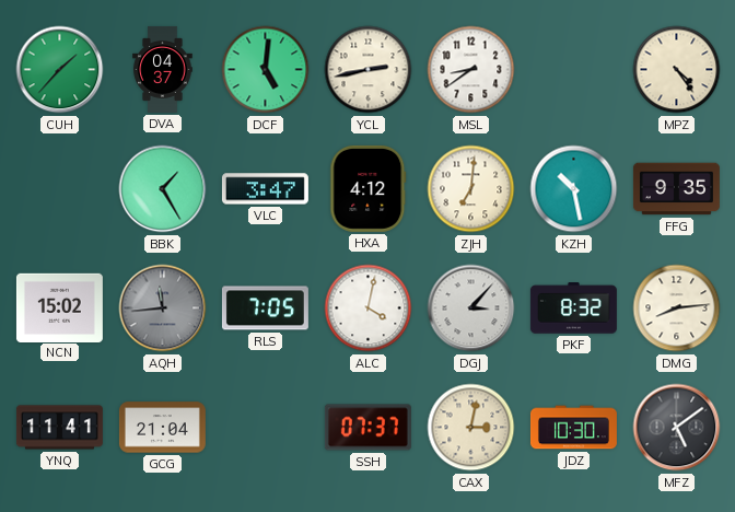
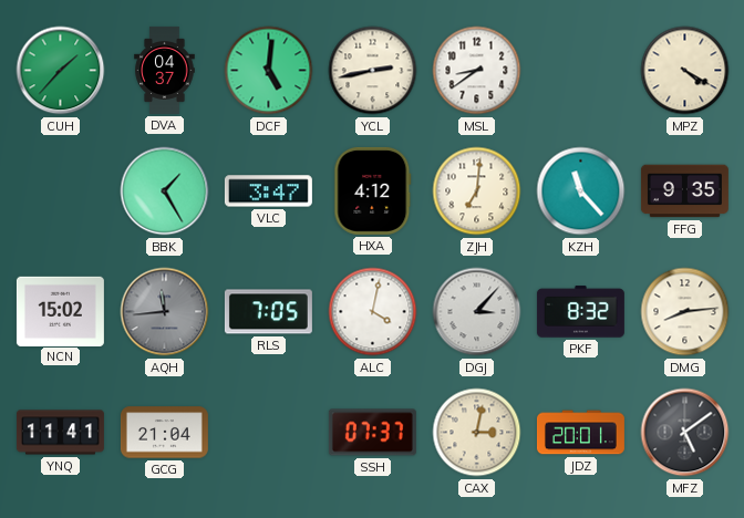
MPZ: 4:24 -> 4:20 (685, 71)
KZH: 10:28 -> 11:23 (581, 191)
JDZ: 10:30 -> 20:01 (580, 433)
